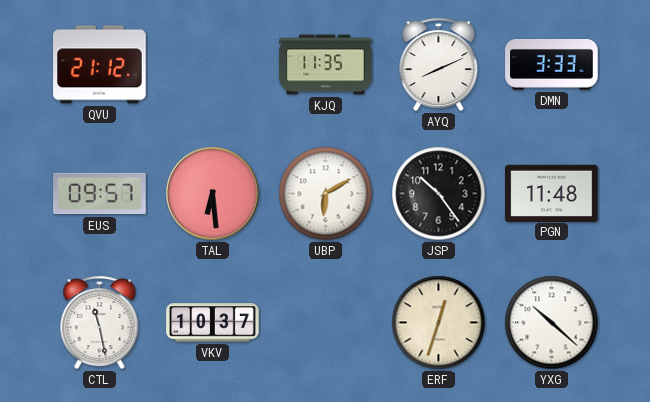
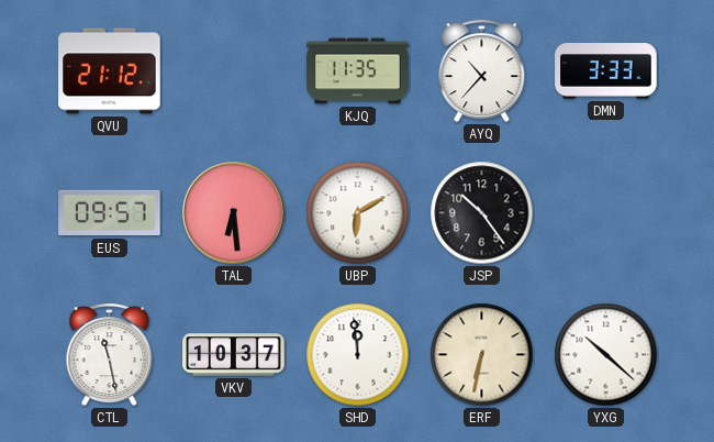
AYQ: 8:11 -> 10:37 (482, 71)
PGN: 11:48 -> none (552, 193)
SHD: none -> 11:59 (358, 355)
ERF: 12:33 -> 6:32 (482, 355)
